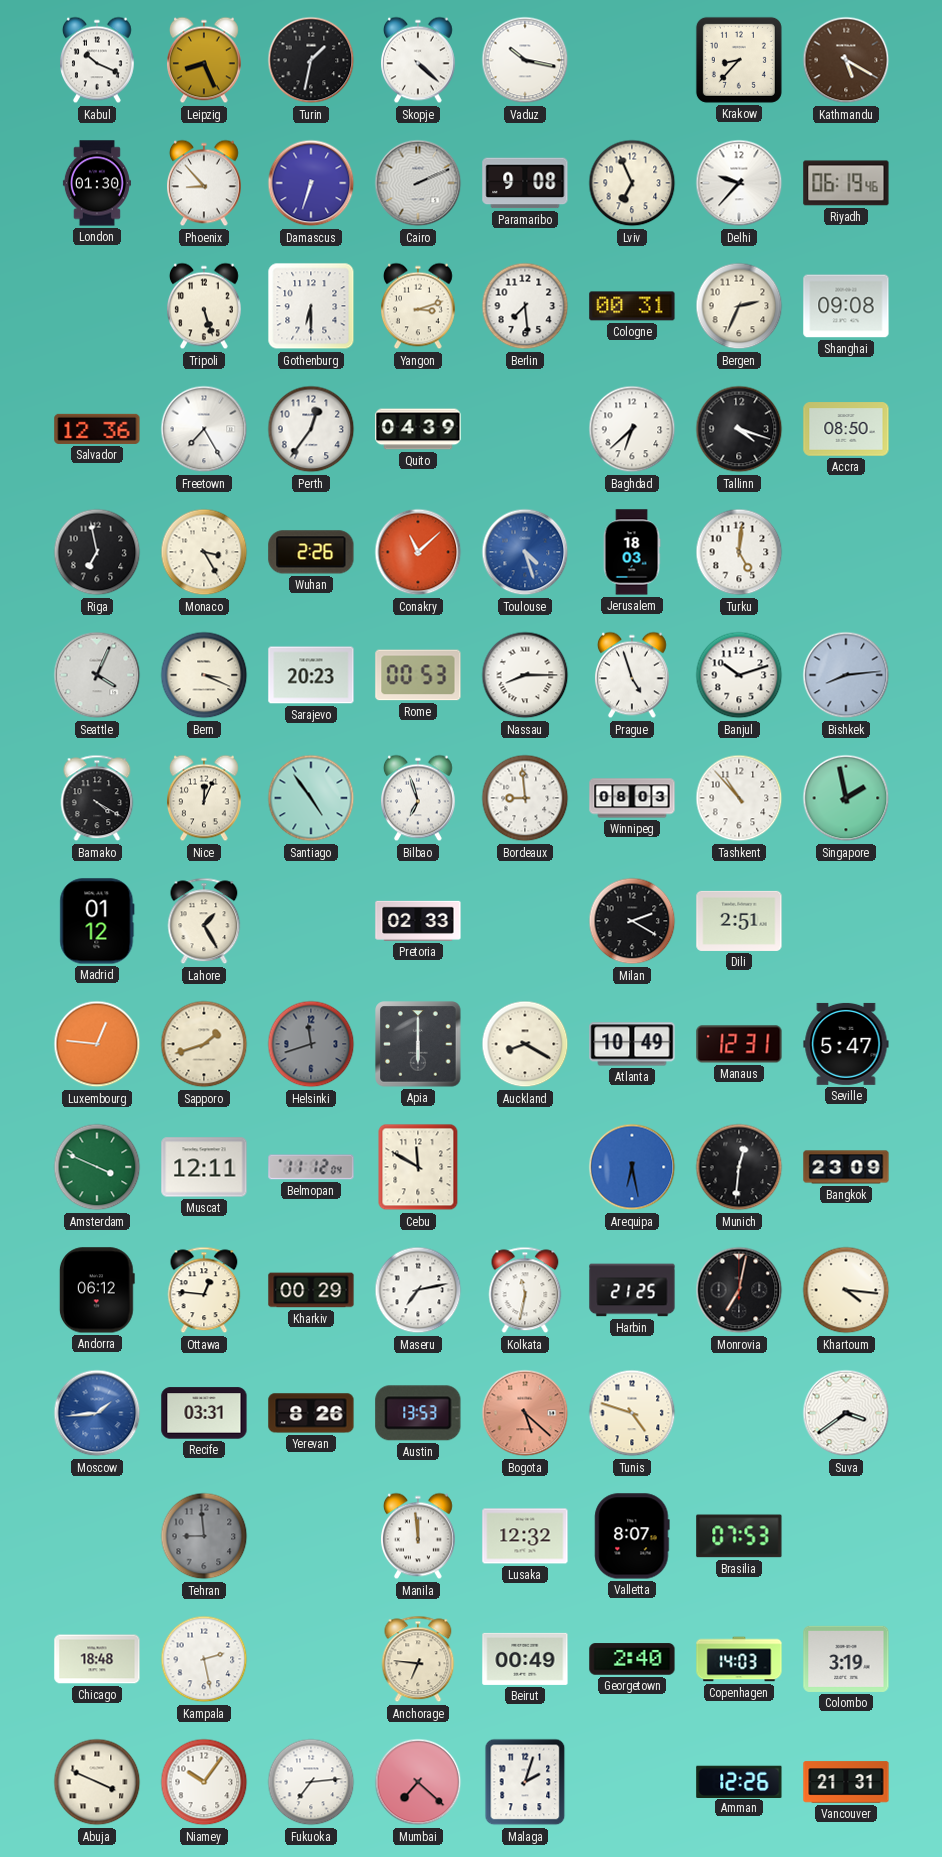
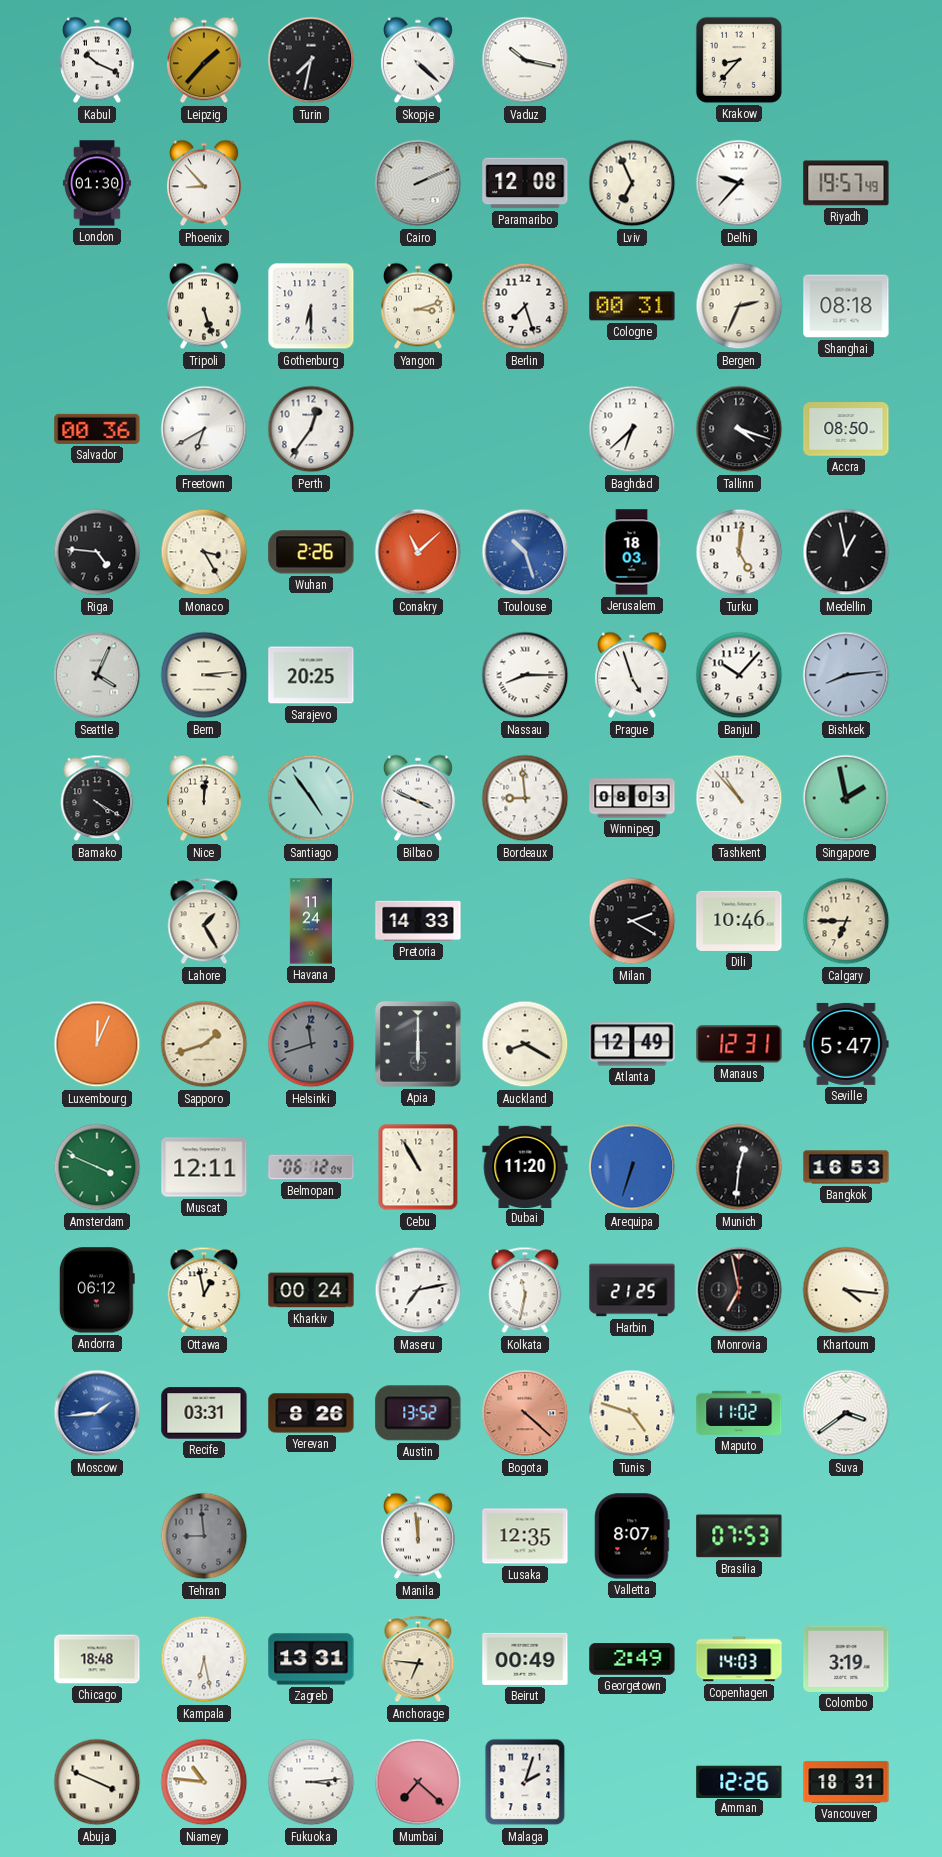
Leipzig: 8:26 -> 1:37 (205, 60)
Turin: 1:32 -> 7:32 (311, 60)
Kathmandu: 5:20 -> none (846, 60)
Damascus: 6:33 -> none (311, 183)
Paramaribo: 9:08 -> 12:08 (525, 183)
Riyadh: 06:19 -> 19:57 (846, 183)
Berlin: 7:29 -> 7:27 (525, 306)
Shanghai: 09:08 -> 08:18 (846, 306)
Salvador: 12:36 -> 00:36 (97, 429)
Freetown: 7:25 -> 6:40 (204, 429)
Quito: 04:39 -> none (418, 429)
Riga: 6:58 -> 4:46 (97, 552)
Toulouse: 4:27 -> 10:27 (525, 552)
Medellin: none -> 12:58 (846, 552)
Bern: 3:19 -> 3:14 (204, 675)
Sarajevo: 20:23 -> 20:25 (311, 675)
Rome: 00:53 -> none (418, 675)
Banjul: 10:12 -> 10:07 (739, 675)
Nice: 12:04 -> 12:01 (205, 798)
Bilbao: 6:57 -> 3:49 (419, 798)
Madrid: 01:12 -> none (97, 921)
Havana: none -> 11:24 (311, 921)
Pretoria: 02:33 -> 14:33 (418, 921)
Dili: 2:51 -> 10:46 (739, 921)
Calgary: none -> 6:45 (846, 921)
Luxembourg: 12:46 -> 12:04 (97, 1044)
Atlanta: 10:49 -> 12:49 (632, 1044)
Belmopan: 11:12 -> 06:12 (311, 1167)
Cebu: 11:50 -> 10:55 (418, 1167)
Dubai: none -> 11:20 (525, 1166)
Arequipa: 6:28 -> 6:33 (632, 1167)
Bangkok: 23:09 -> 16:53 (846, 1167)
Ottawa: 12:46 -> 12:58 (204, 1290)
Kharkiv: 00:29 -> 00:24 (311, 1290)
Monrovia: 7:02 -> 6:58 (739, 1290)
Austin: 13:53 -> 13:52 (418, 1413)
Bogota: 5:22 -> 4:22 (525, 1413)
Maputo: none -> 11:02 (739, 1413)
Lusaka: 12:32 -> 12:35 (525, 1536)
Kampala: 2:28 -> 6:28 (204, 1659)
Zagreb: none -> 13:31 (311, 1659)
Georgetown: 2:40 -> 2:49 (632, 1659)
Niamey: 10:06 -> 10:46 (204, 1782)
Fukuoka: 7:14 -> 3:14 (311, 1782)
Vancouver: 21:31 -> 18:31 (846, 1782)
